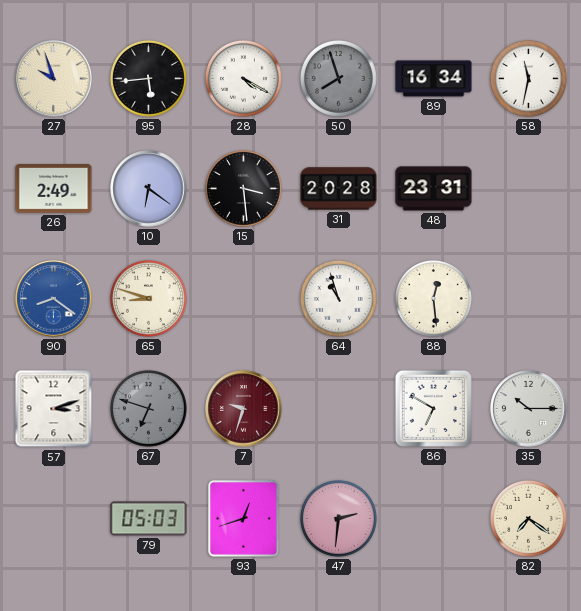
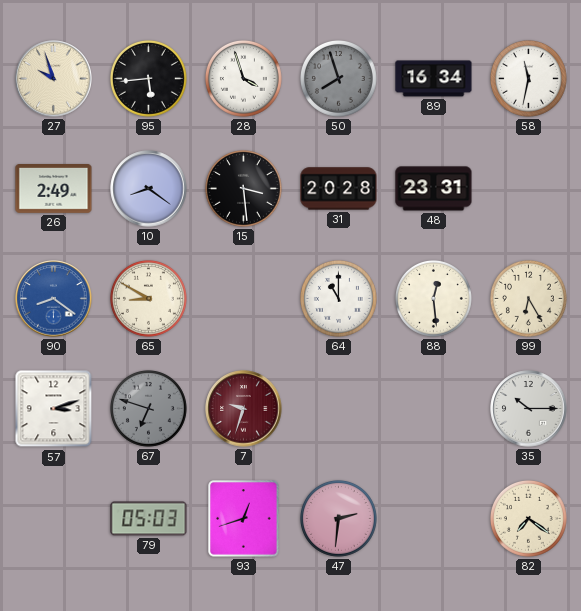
28: 4:20 -> 3:57 (243, 78)
10: 6:21 -> 8:21 (149, 189)
65: 8:48 -> 8:50 (148, 298)
64: 10:57 -> 11:00 (338, 298)
99: none -> 6:25 (528, 298)
86: 6:50 -> none (433, 408)
